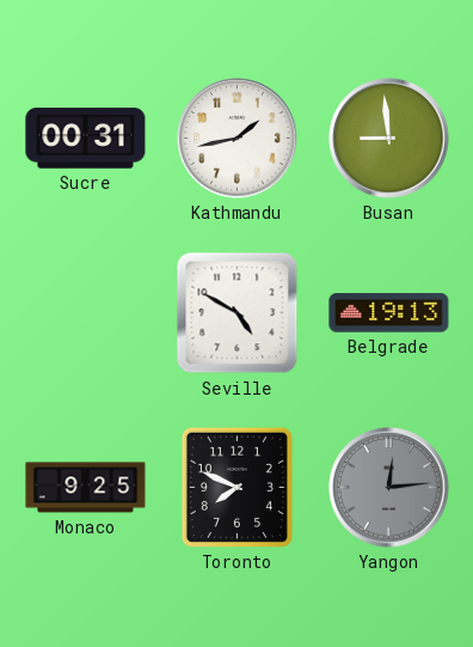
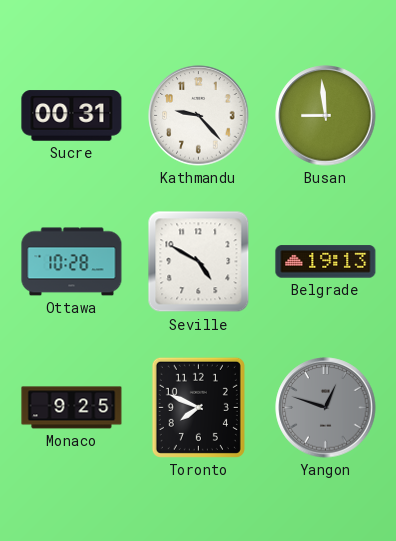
Kathmandu: 1:43 -> 9:23 (199, 116)
Ottawa: none -> 10:28 (72, 262)
Yangon: 12:14 -> 12:48 (326, 408)
